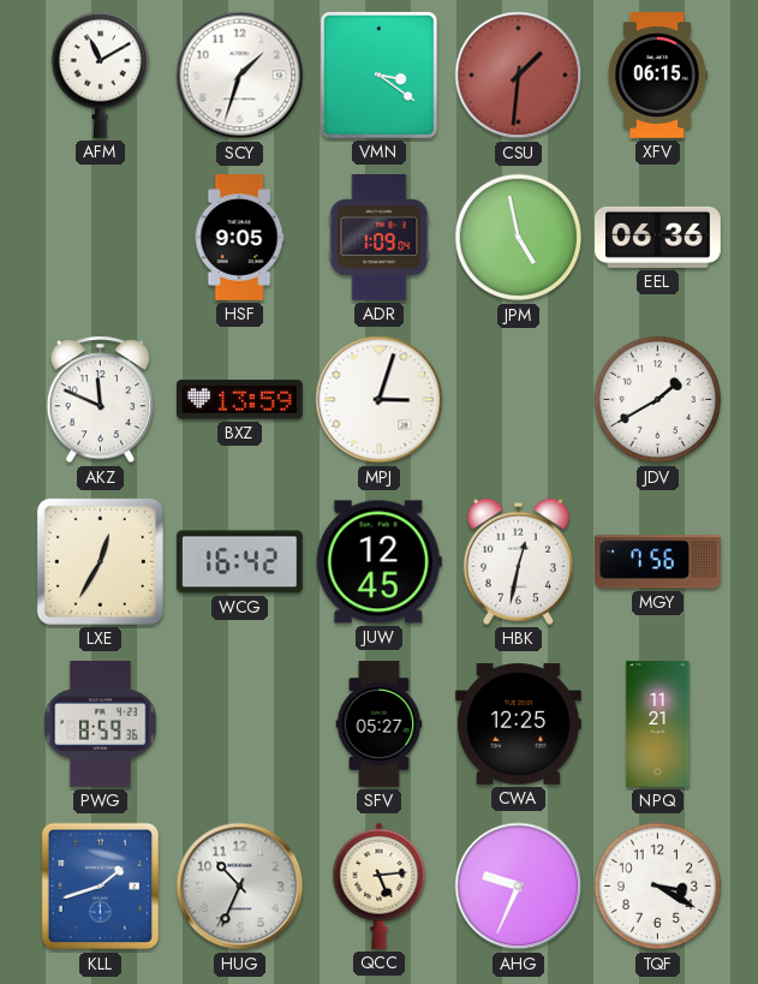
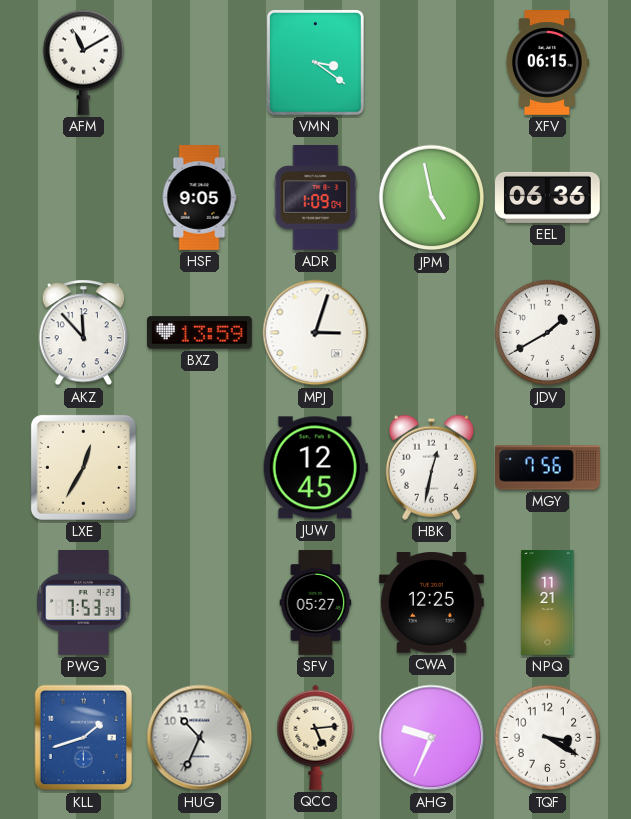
SCY: 1:33 -> none (240, 76)
CSU: 1:31 -> none (519, 76)
AKZ: 11:49 -> 11:53 (84, 333)
WCG: 16:42 -> none (239, 562)
PWG: 8:59 -> 7:53 (84, 603)
